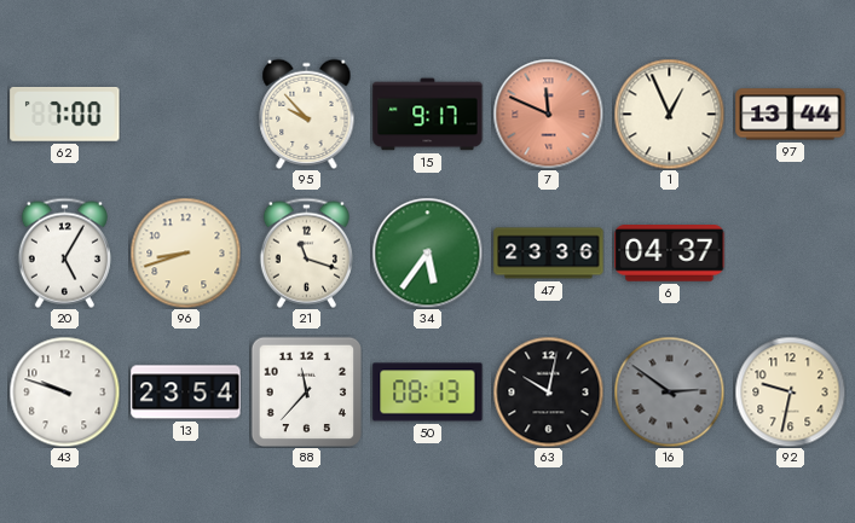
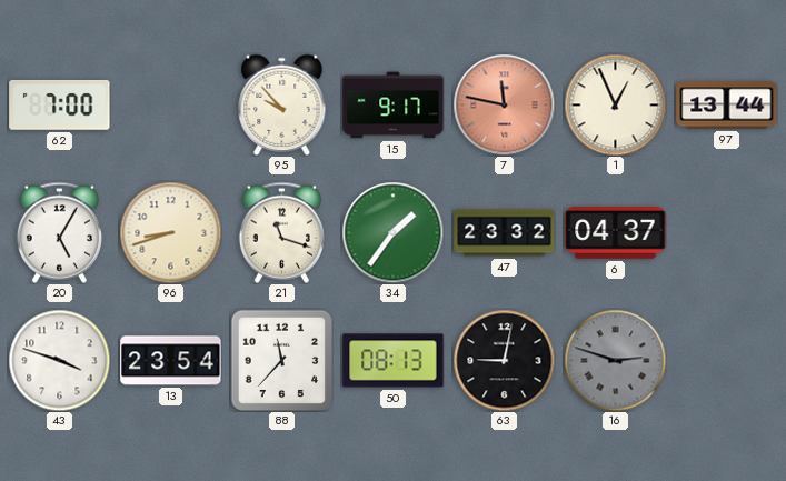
7: 11:49 -> 11:47 (504, 104)
34: 5:36 -> 1:36 (392, 232)
47: 23:36 -> 23:32 (505, 233)
43: 9:48 -> 3:48 (59, 360)
63: 10:02 -> 9:02 (504, 360)
16: 2:51 -> 2:48 (615, 360)
92: 9:32 -> none (790, 391)
